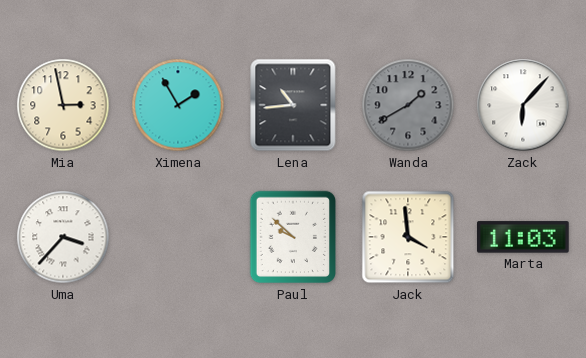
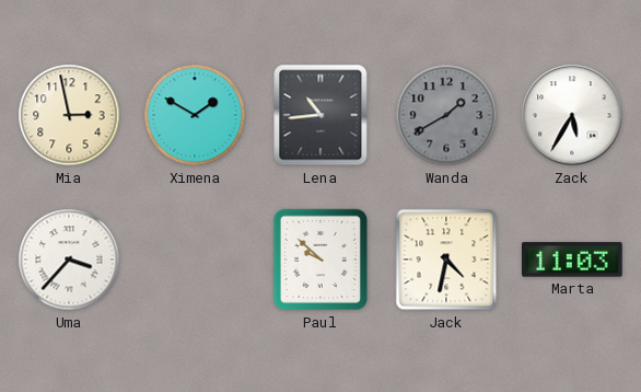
Ximena: 1:55 -> 1:50 (195, 115)
Zack: 6:07 -> 5:35 (572, 115)
Jack: 3:59 -> 4:32 (446, 260)
